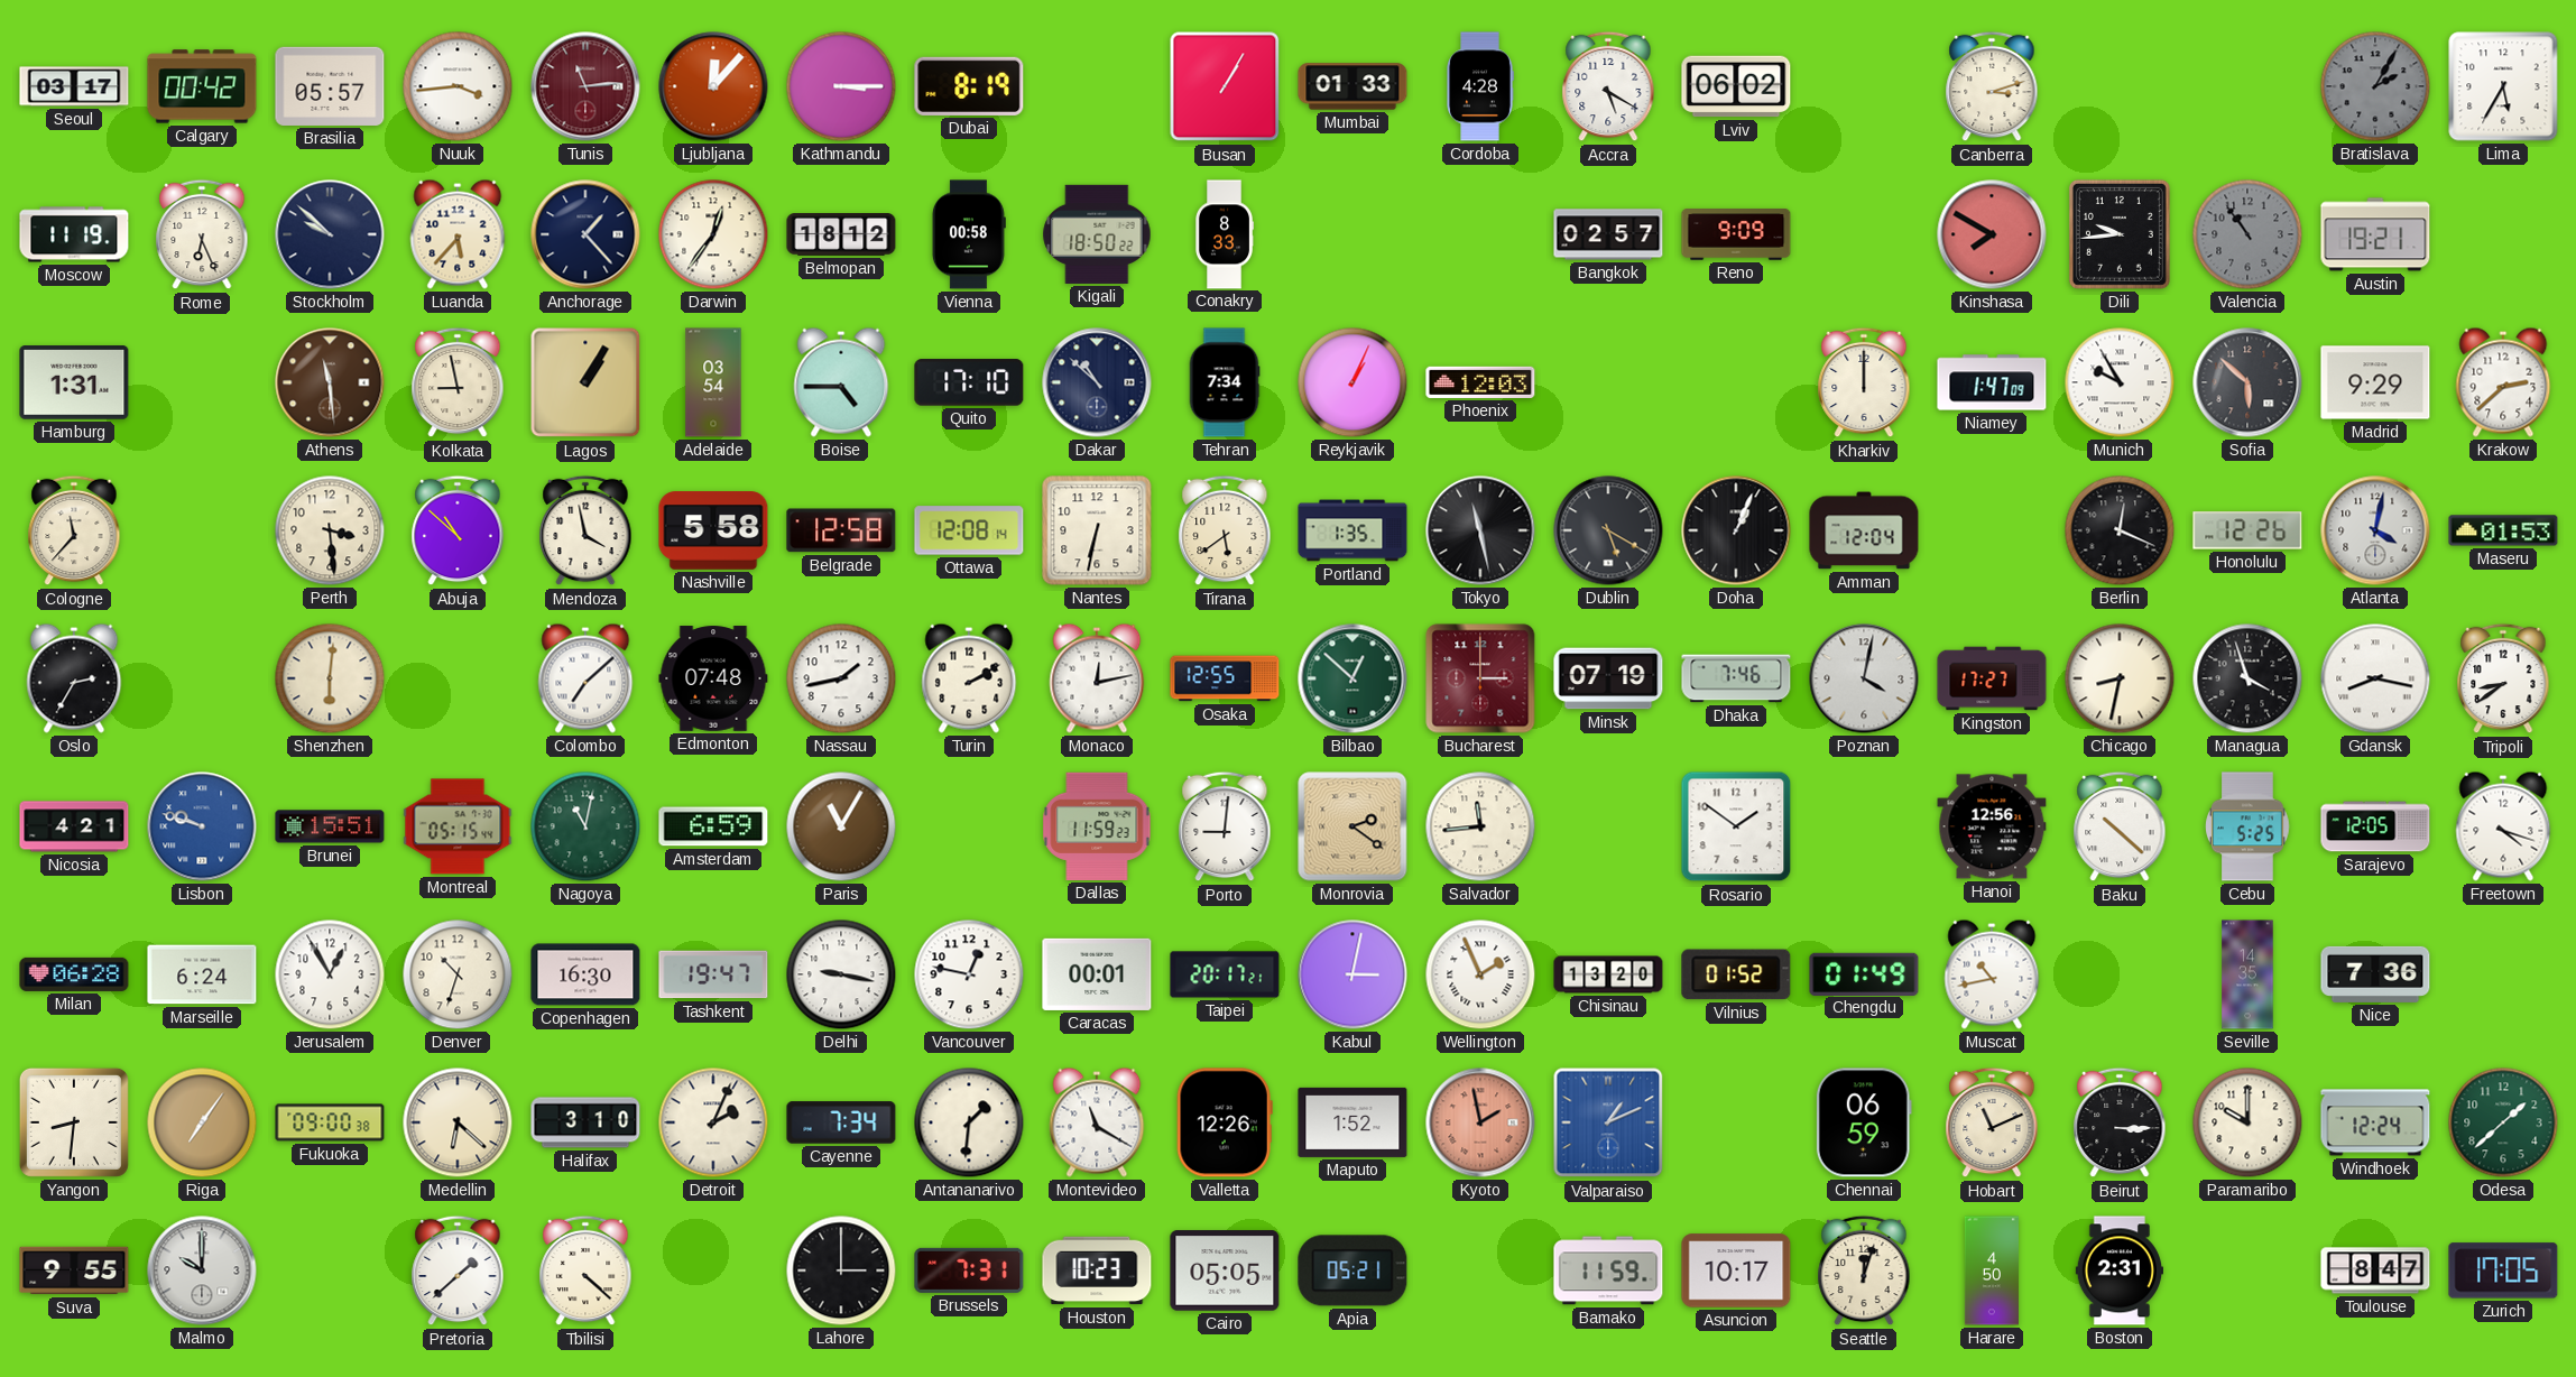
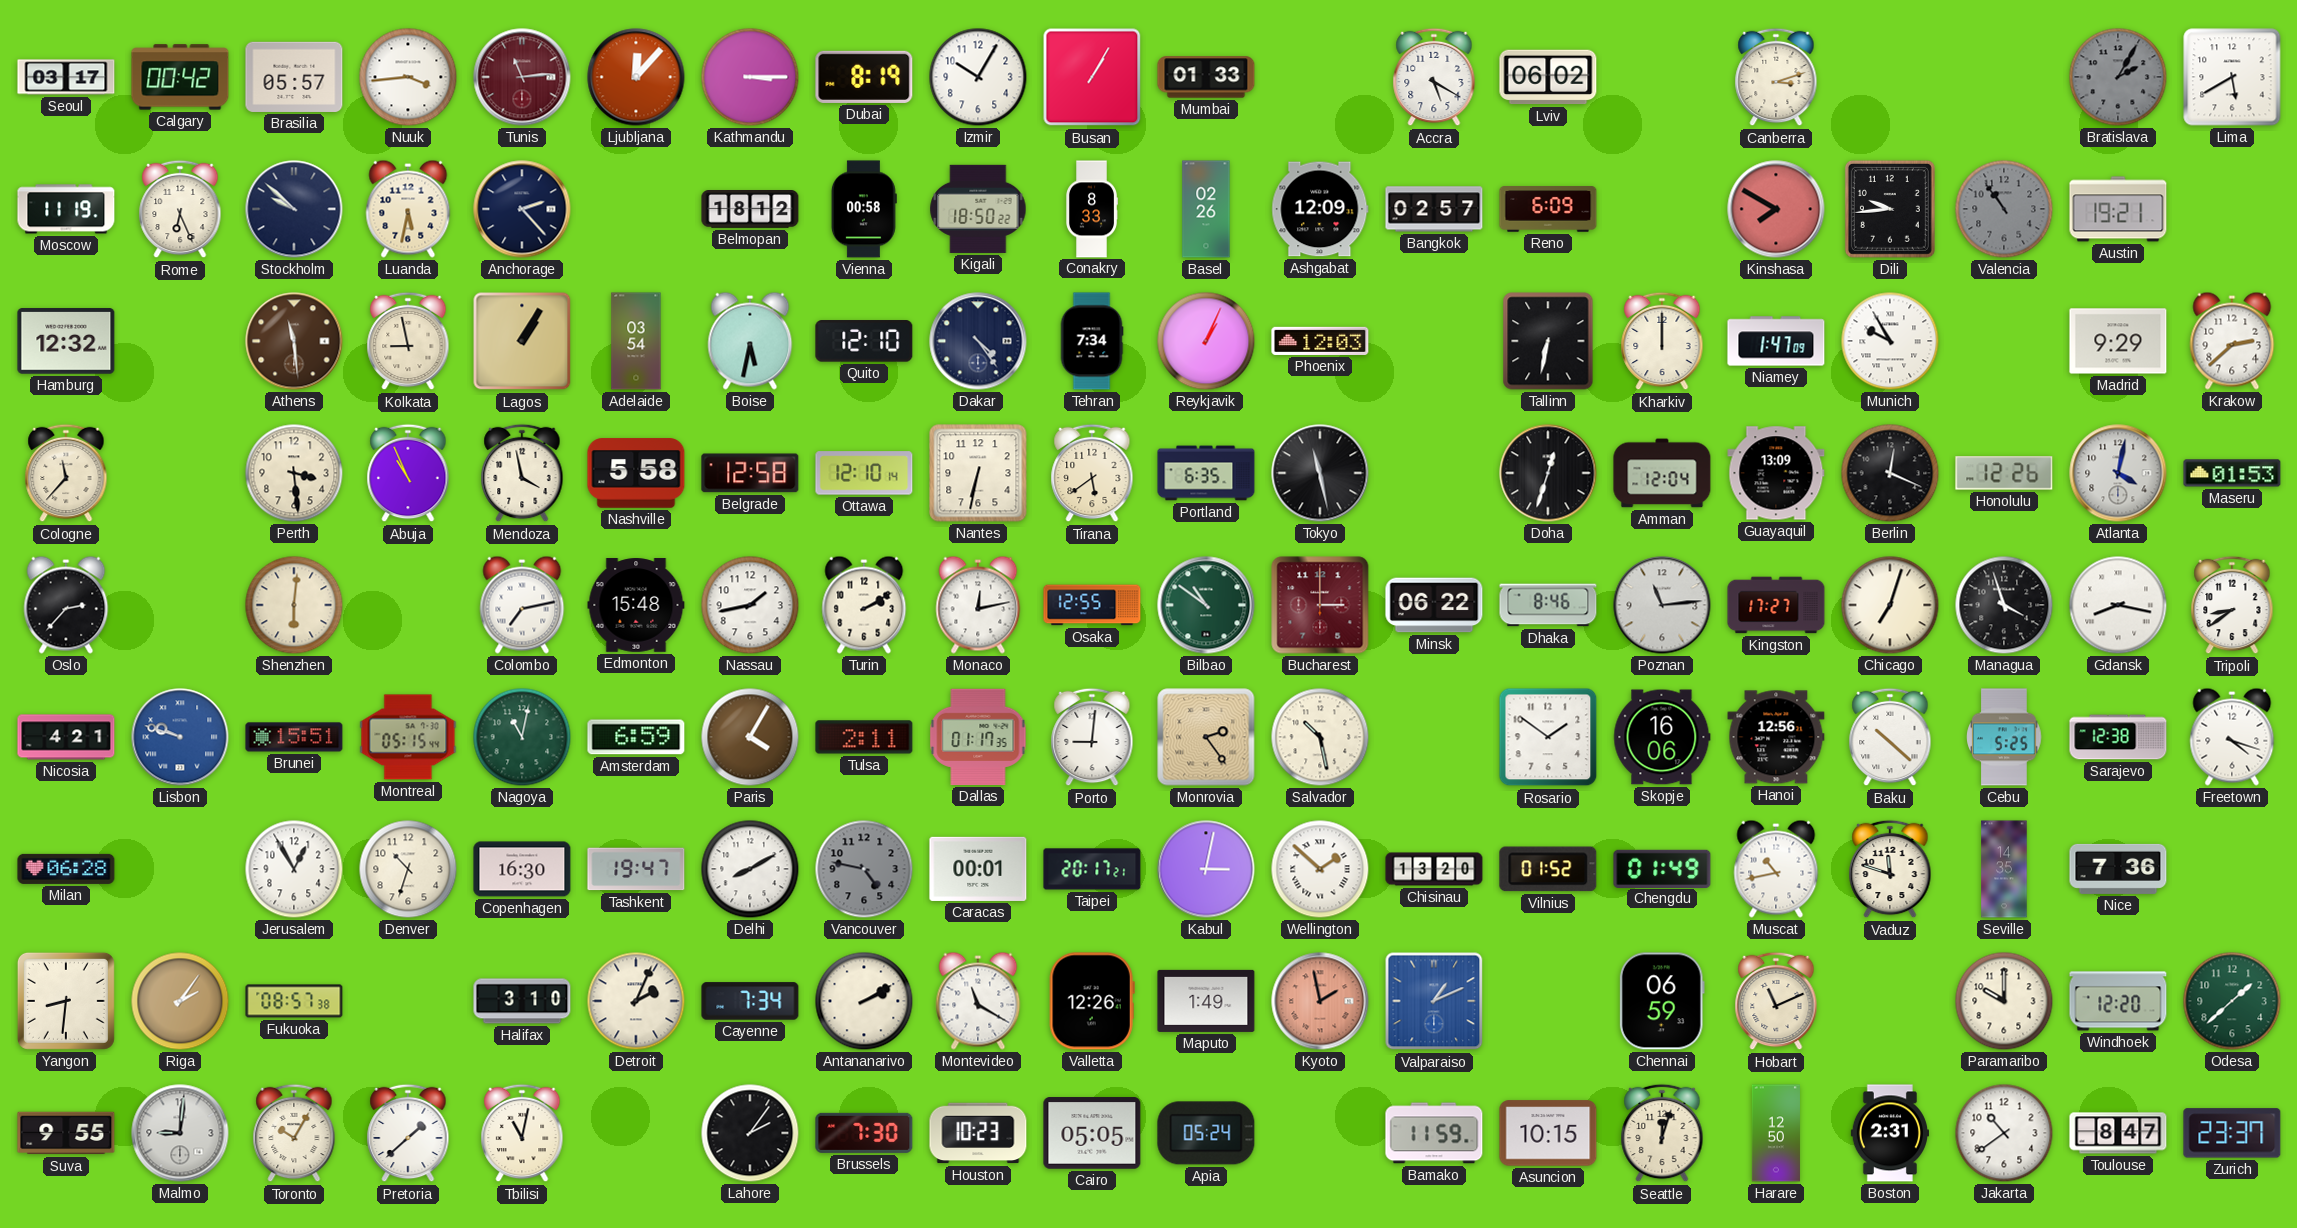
Izmir: none -> 10:05 (978, 77)
Cordoba: 4:28 -> none (1480, 86)
Lima: 5:35 -> 5:40 (2232, 77)
Luanda: 5:37 -> 5:32 (408, 209)
Anchorage: 1:23 -> 2:23 (522, 209)
Darwin: 12:36 -> none (713, 234)
Basel: none -> 02:26 (1206, 209)
Ashgabat: none -> 12:09 (1320, 209)
Reno: 9:09 -> 6:09 (1548, 209)
Hamburg: 1:31 -> 12:32 (66, 341)
Boise: 4:45 -> 5:32 (750, 341)
Quito: 17:10 -> 12:10 (864, 341)
Dakar: 10:52 -> 4:24 (978, 341)
Tallinn: none -> 6:32 (1548, 341)
Sofia: 5:52 -> none (2247, 382)
Abuja: 10:52 -> 10:56 (408, 473)
Ottawa: 12:08 -> 12:10 (864, 473)
Portland: 1:35 -> 6:35 (1206, 473)
Dublin: 5:20 -> none (1608, 530)
Doha: 1:04 -> 12:33 (1548, 473)
Guayaquil: none -> 13:09 (1776, 473)
Oslo: 2:35 -> 2:37 (66, 605)
Colombo: 7:08 -> 7:13 (522, 605)
Edmonton: 07:48 -> 15:48 (636, 605)
Bilbao: 12:52 -> 10:51 (1206, 605)
Minsk: 07:19 -> 06:22 (1434, 605)
Dhaka: 7:46 -> 8:46 (1548, 605)
Poznan: 4:02 -> 11:14 (1662, 605)
Chicago: 8:32 -> 7:03 (1890, 605)
Paris: 11:05 -> 4:05 (750, 737)
Tulsa: none -> 2:11 (864, 737)
Dallas: 11:59 -> 01:17 (978, 737)
Monrovia: 2:21 -> 2:24 (1206, 737)
Salvador: 11:44 -> 10:28 (1320, 737)
Skopje: none -> 16:06 (1662, 737)
Sarajevo: 12:05 -> 12:38 (2118, 737)
Marseille: 6:24 -> none (202, 974)
Delhi: 9:17 -> 8:10 (750, 869)
Vancouver: 12:47 -> 4:47 (864, 869)
Vancouver dial: white -> grey (864, 869)
Wellington: 1:56 -> 1:52 (1320, 869)
Vaduz: none -> 11:48 (1890, 869)
Riga: 7:06 -> 2:06 (180, 1001)
Fukuoka: 09:00 -> 08:57 (294, 1001)
Medellin: 6:22 -> none (458, 1122)
Antananarivo: 1:31 -> 2:10 (864, 1001)
Maputo: 1:52 -> 1:49 (1206, 1001)
Beirut: 3:15 -> none (2120, 1122)
Windhoek: 12:24 -> 12:20 (2118, 1001)
Malmo: 10:00 -> 9:01 (180, 1133)
Toronto: none -> 10:05 (294, 1133)
Tbilisi: 4:22 -> 11:02 (522, 1133)
Lahore: 3:00 -> 2:06 (750, 1133)
Brussels: 7:31 -> 7:30 (864, 1133)
Apia: 05:21 -> 05:24 (1206, 1133)
Asuncion: 10:17 -> 10:15 (1548, 1133)
Harare: 4:50 -> 12:50 (1776, 1133)
Jakarta: none -> 10:39 (2004, 1133)
Zurich: 17:05 -> 23:37 (2232, 1133)
